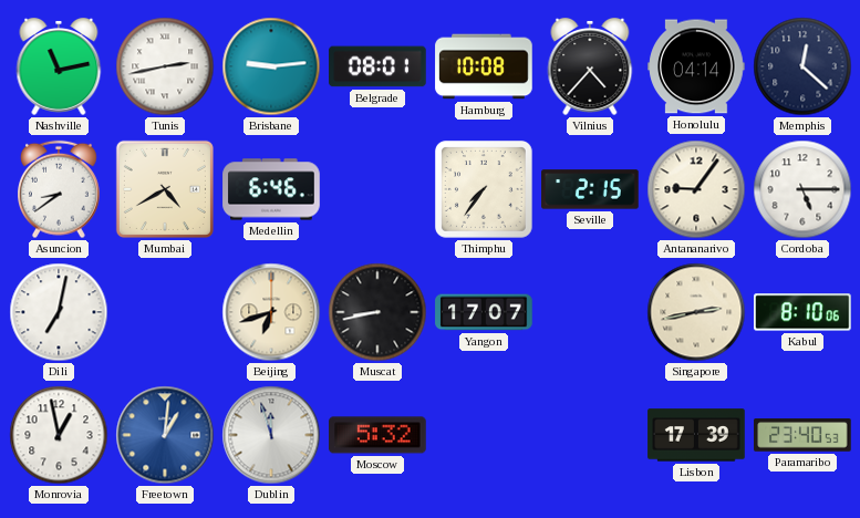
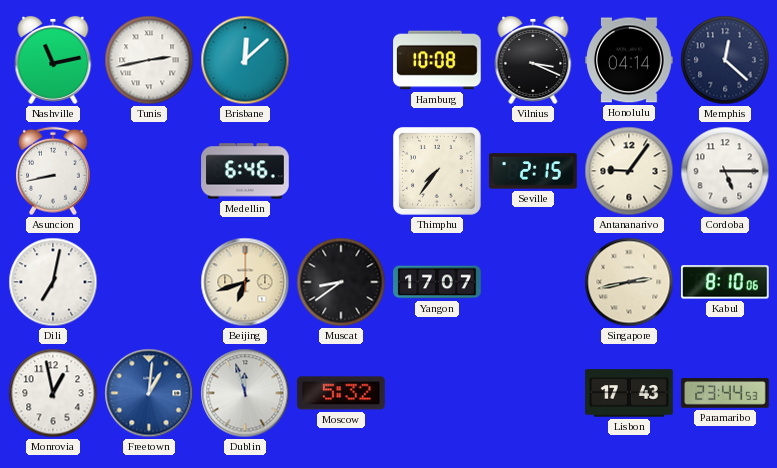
Brisbane: 9:14 -> 12:08 (245, 60)
Belgrade: 08:01 -> none (377, 66)
Vilnius: 4:37 -> 3:19 (533, 60)
Asuncion: 8:39 -> 8:43 (54, 171)
Mumbai: 4:40 -> none (165, 189)
Muscat: 8:43 -> 8:39 (341, 282)
Lisbon: 17:39 -> 17:43 (629, 393)
Paramaribo: 23:40 -> 23:44 (725, 393)
